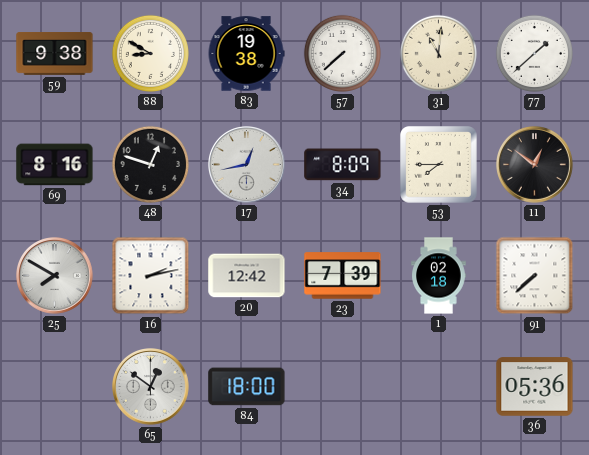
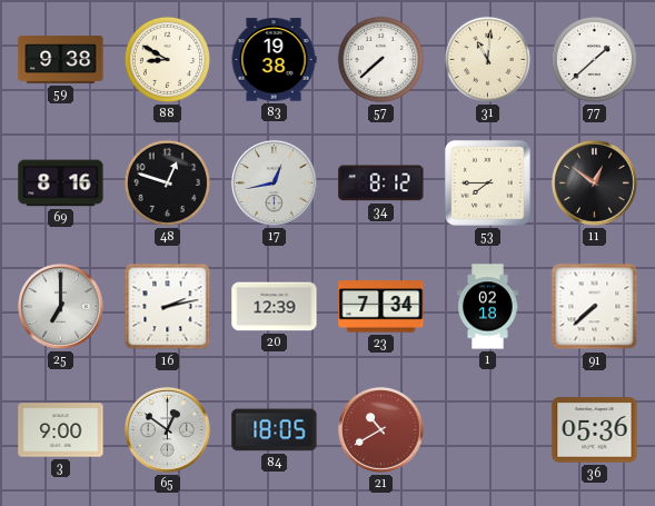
34: 8:09 -> 8:12 (381, 183)
25: 7:50 -> 7:00 (61, 307)
20: 12:42 -> 12:39 (275, 307)
23: 7:39 -> 7:34 (381, 307)
3: none -> 9:00 (61, 430)
84: 18:00 -> 18:05 (275, 430)
21: none -> 10:40 (381, 430)
